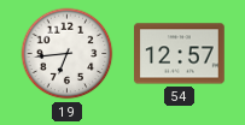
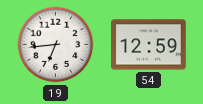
54: 12:57 -> 12:59 (149, 45)
